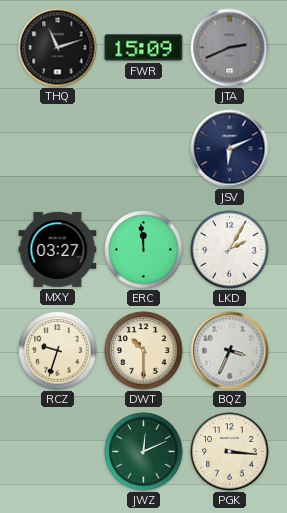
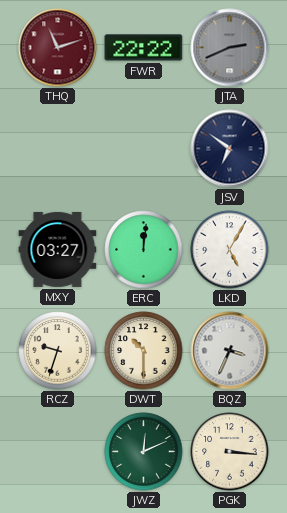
THQ dial: black -> burgundy (58, 48)
FWR: 15:09 -> 22:22 (144, 48)
JSV: 6:11 -> 6:51 (230, 149)
ERC: 11:59 -> 12:01 (144, 250)
LKD: 2:05 -> 5:05 (230, 250)
